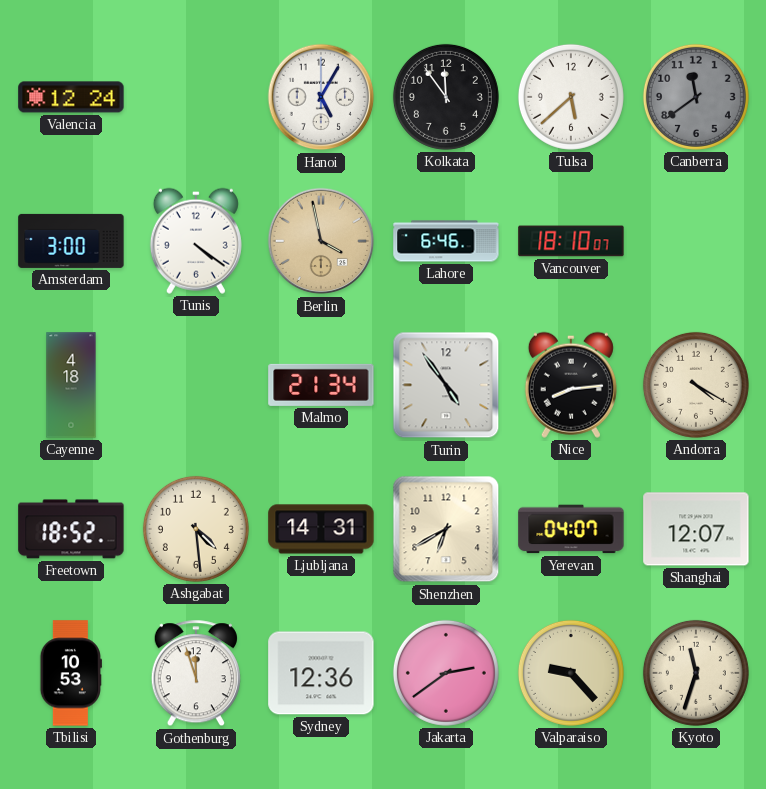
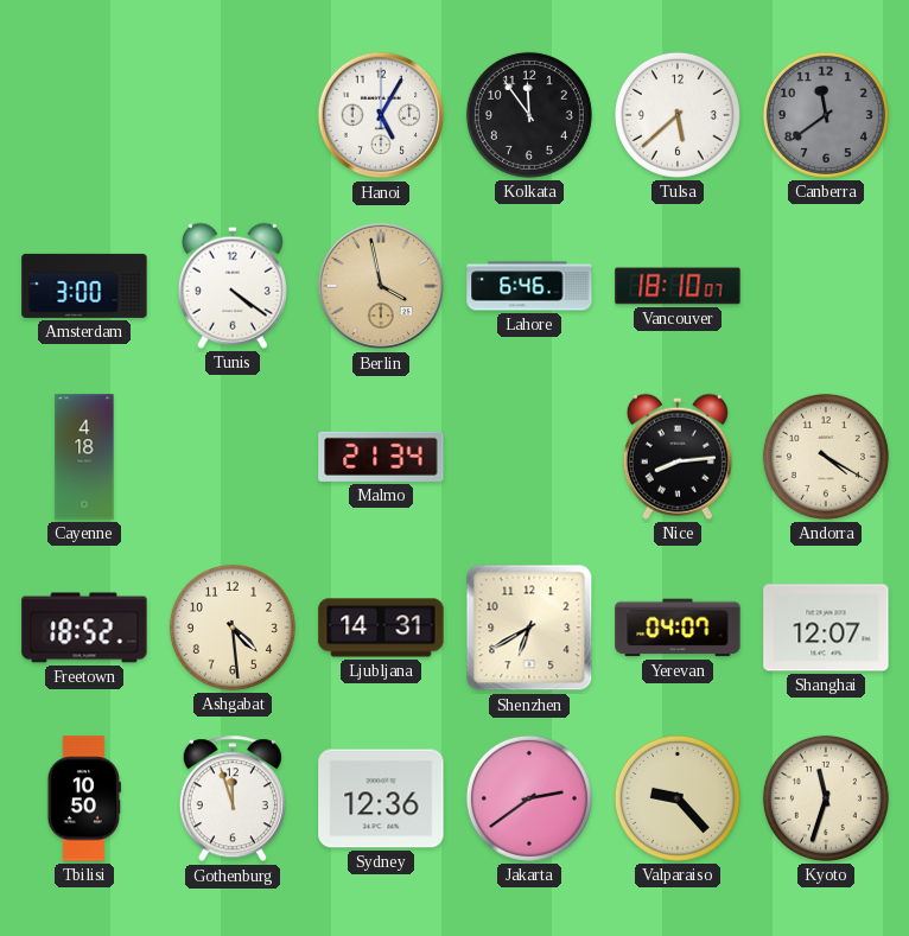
Valencia: 12:24 -> none (71, 97)
Turin: 4:54 -> none (446, 385)
Tbilisi: 10:53 -> 10:50 (84, 798)
